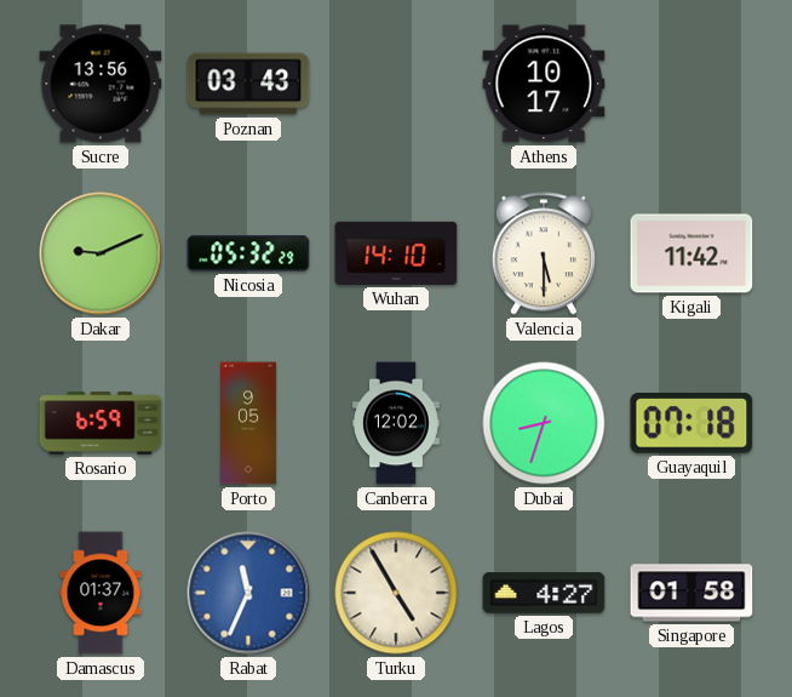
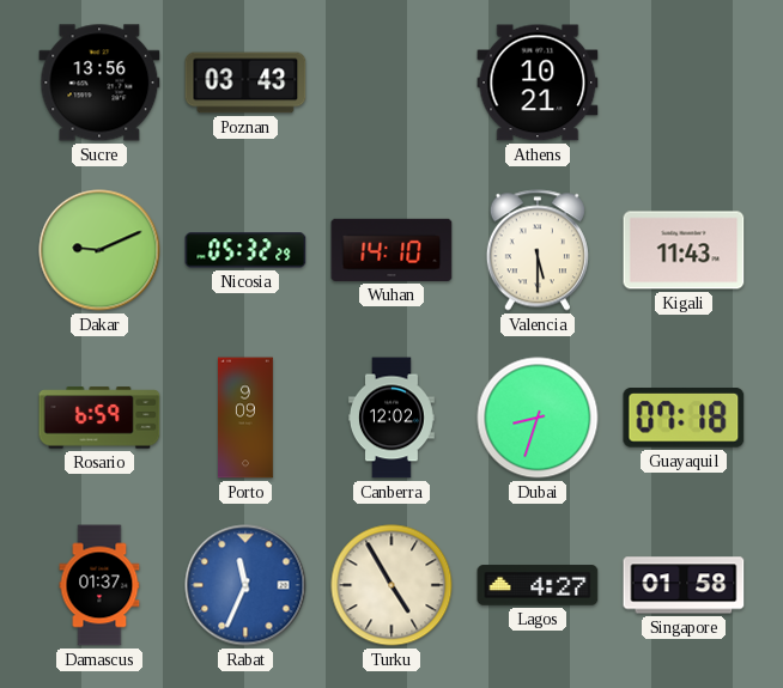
Athens: 10:17 -> 10:21 (538, 83)
Kigali: 11:42 -> 11:43 (684, 250)
Porto: 9:05 -> 9:09 (245, 418)
